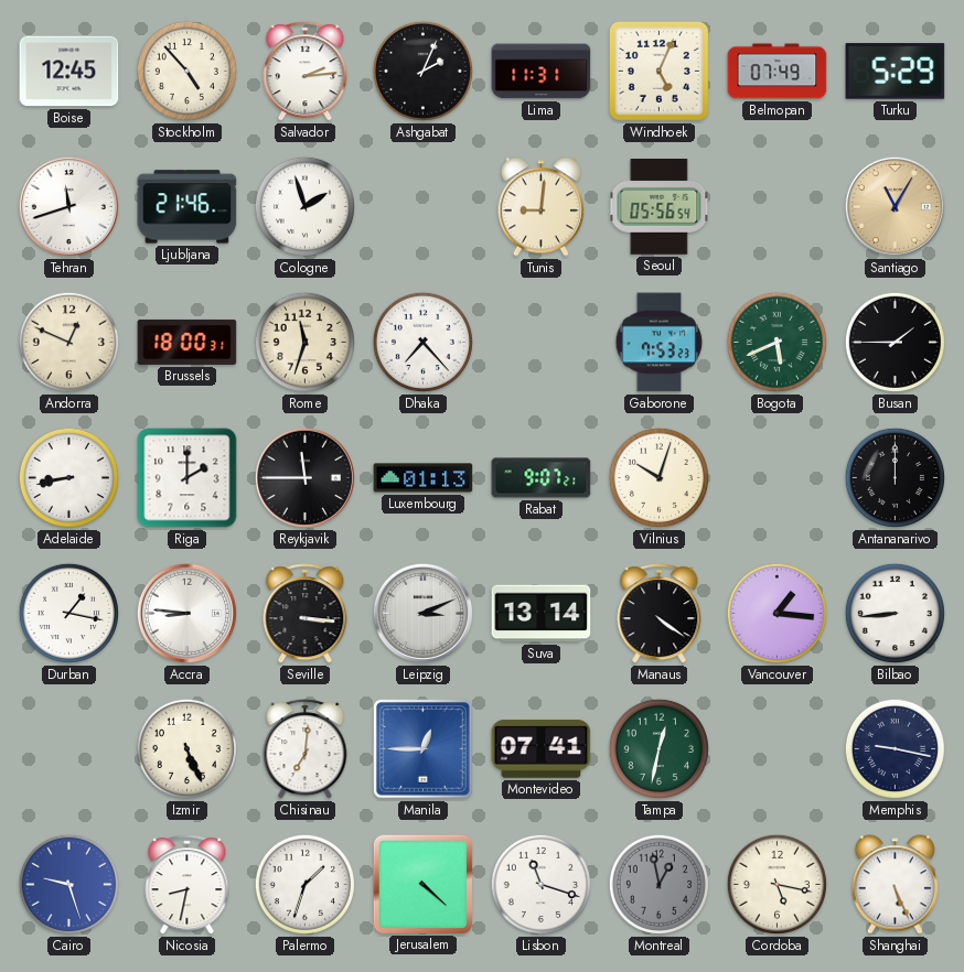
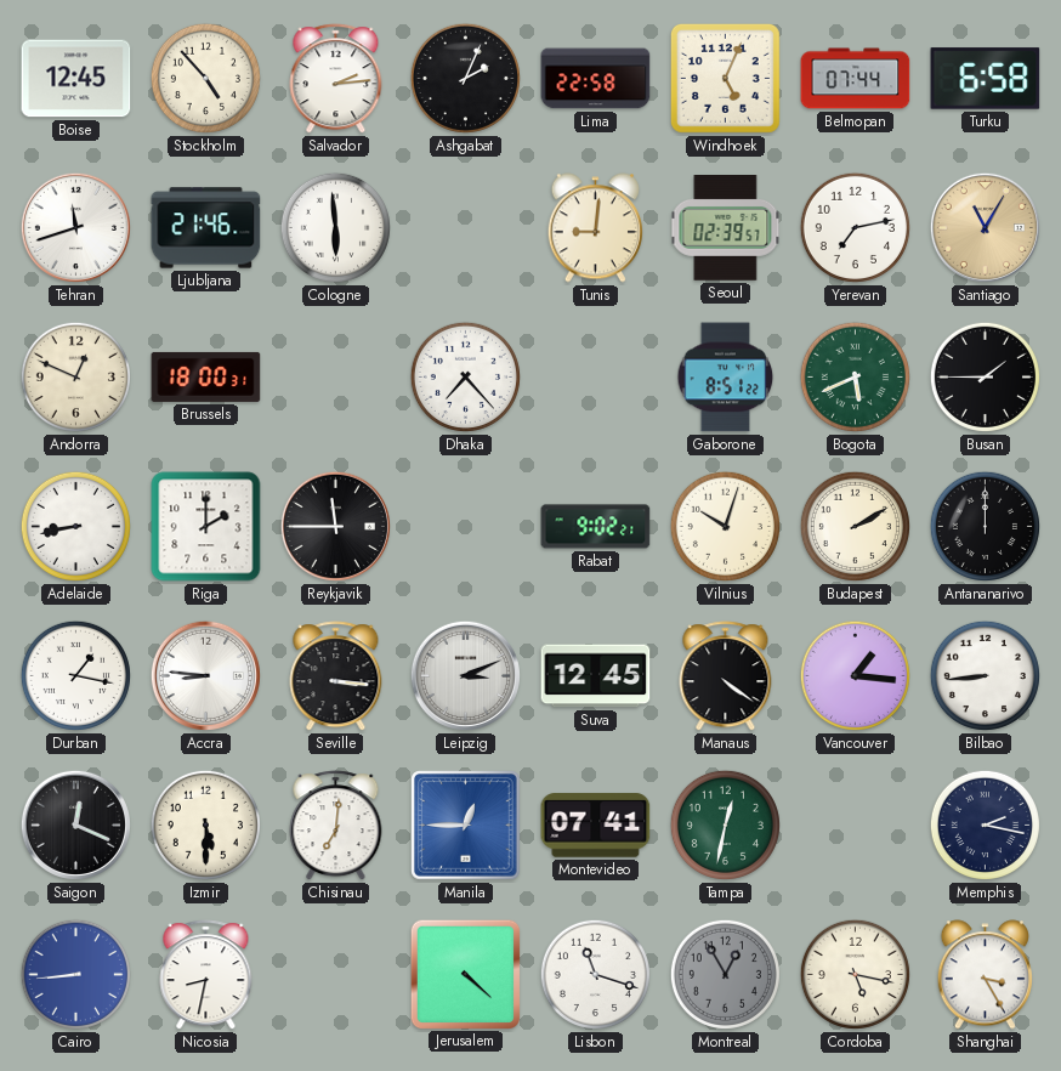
Lima: 11:31 -> 22:58 (596, 79)
Belmopan: 07:49 -> 07:44 (856, 79)
Turku: 5:29 -> 6:58 (986, 79)
Cologne: 1:57 -> 5:59 (335, 227)
Seoul: 05:56 -> 02:39 (726, 228)
Yerevan: none -> 7:13 (855, 227)
Rome: 11:33 -> none (304, 342)
Gaborone: 7:53 -> 8:51 (726, 378)
Luxembourg: 01:13 -> none (424, 478)
Rabat: 9:07 -> 9:02 (596, 527)
Budapest: none -> 2:10 (855, 526)
Suva: 13:14 -> 12:45 (596, 676)
Saigon: none -> 12:19 (75, 824)
Izmir: 5:26 -> 5:30 (205, 824)
Memphis: 9:17 -> 2:17 (985, 824)
Cairo: 9:27 -> 8:44 (75, 974)
Palermo: 1:33 -> none (304, 884)
Montreal: 12:58 -> 12:55 (725, 974)
Shanghai: 5:26 -> 3:25 (985, 975)
